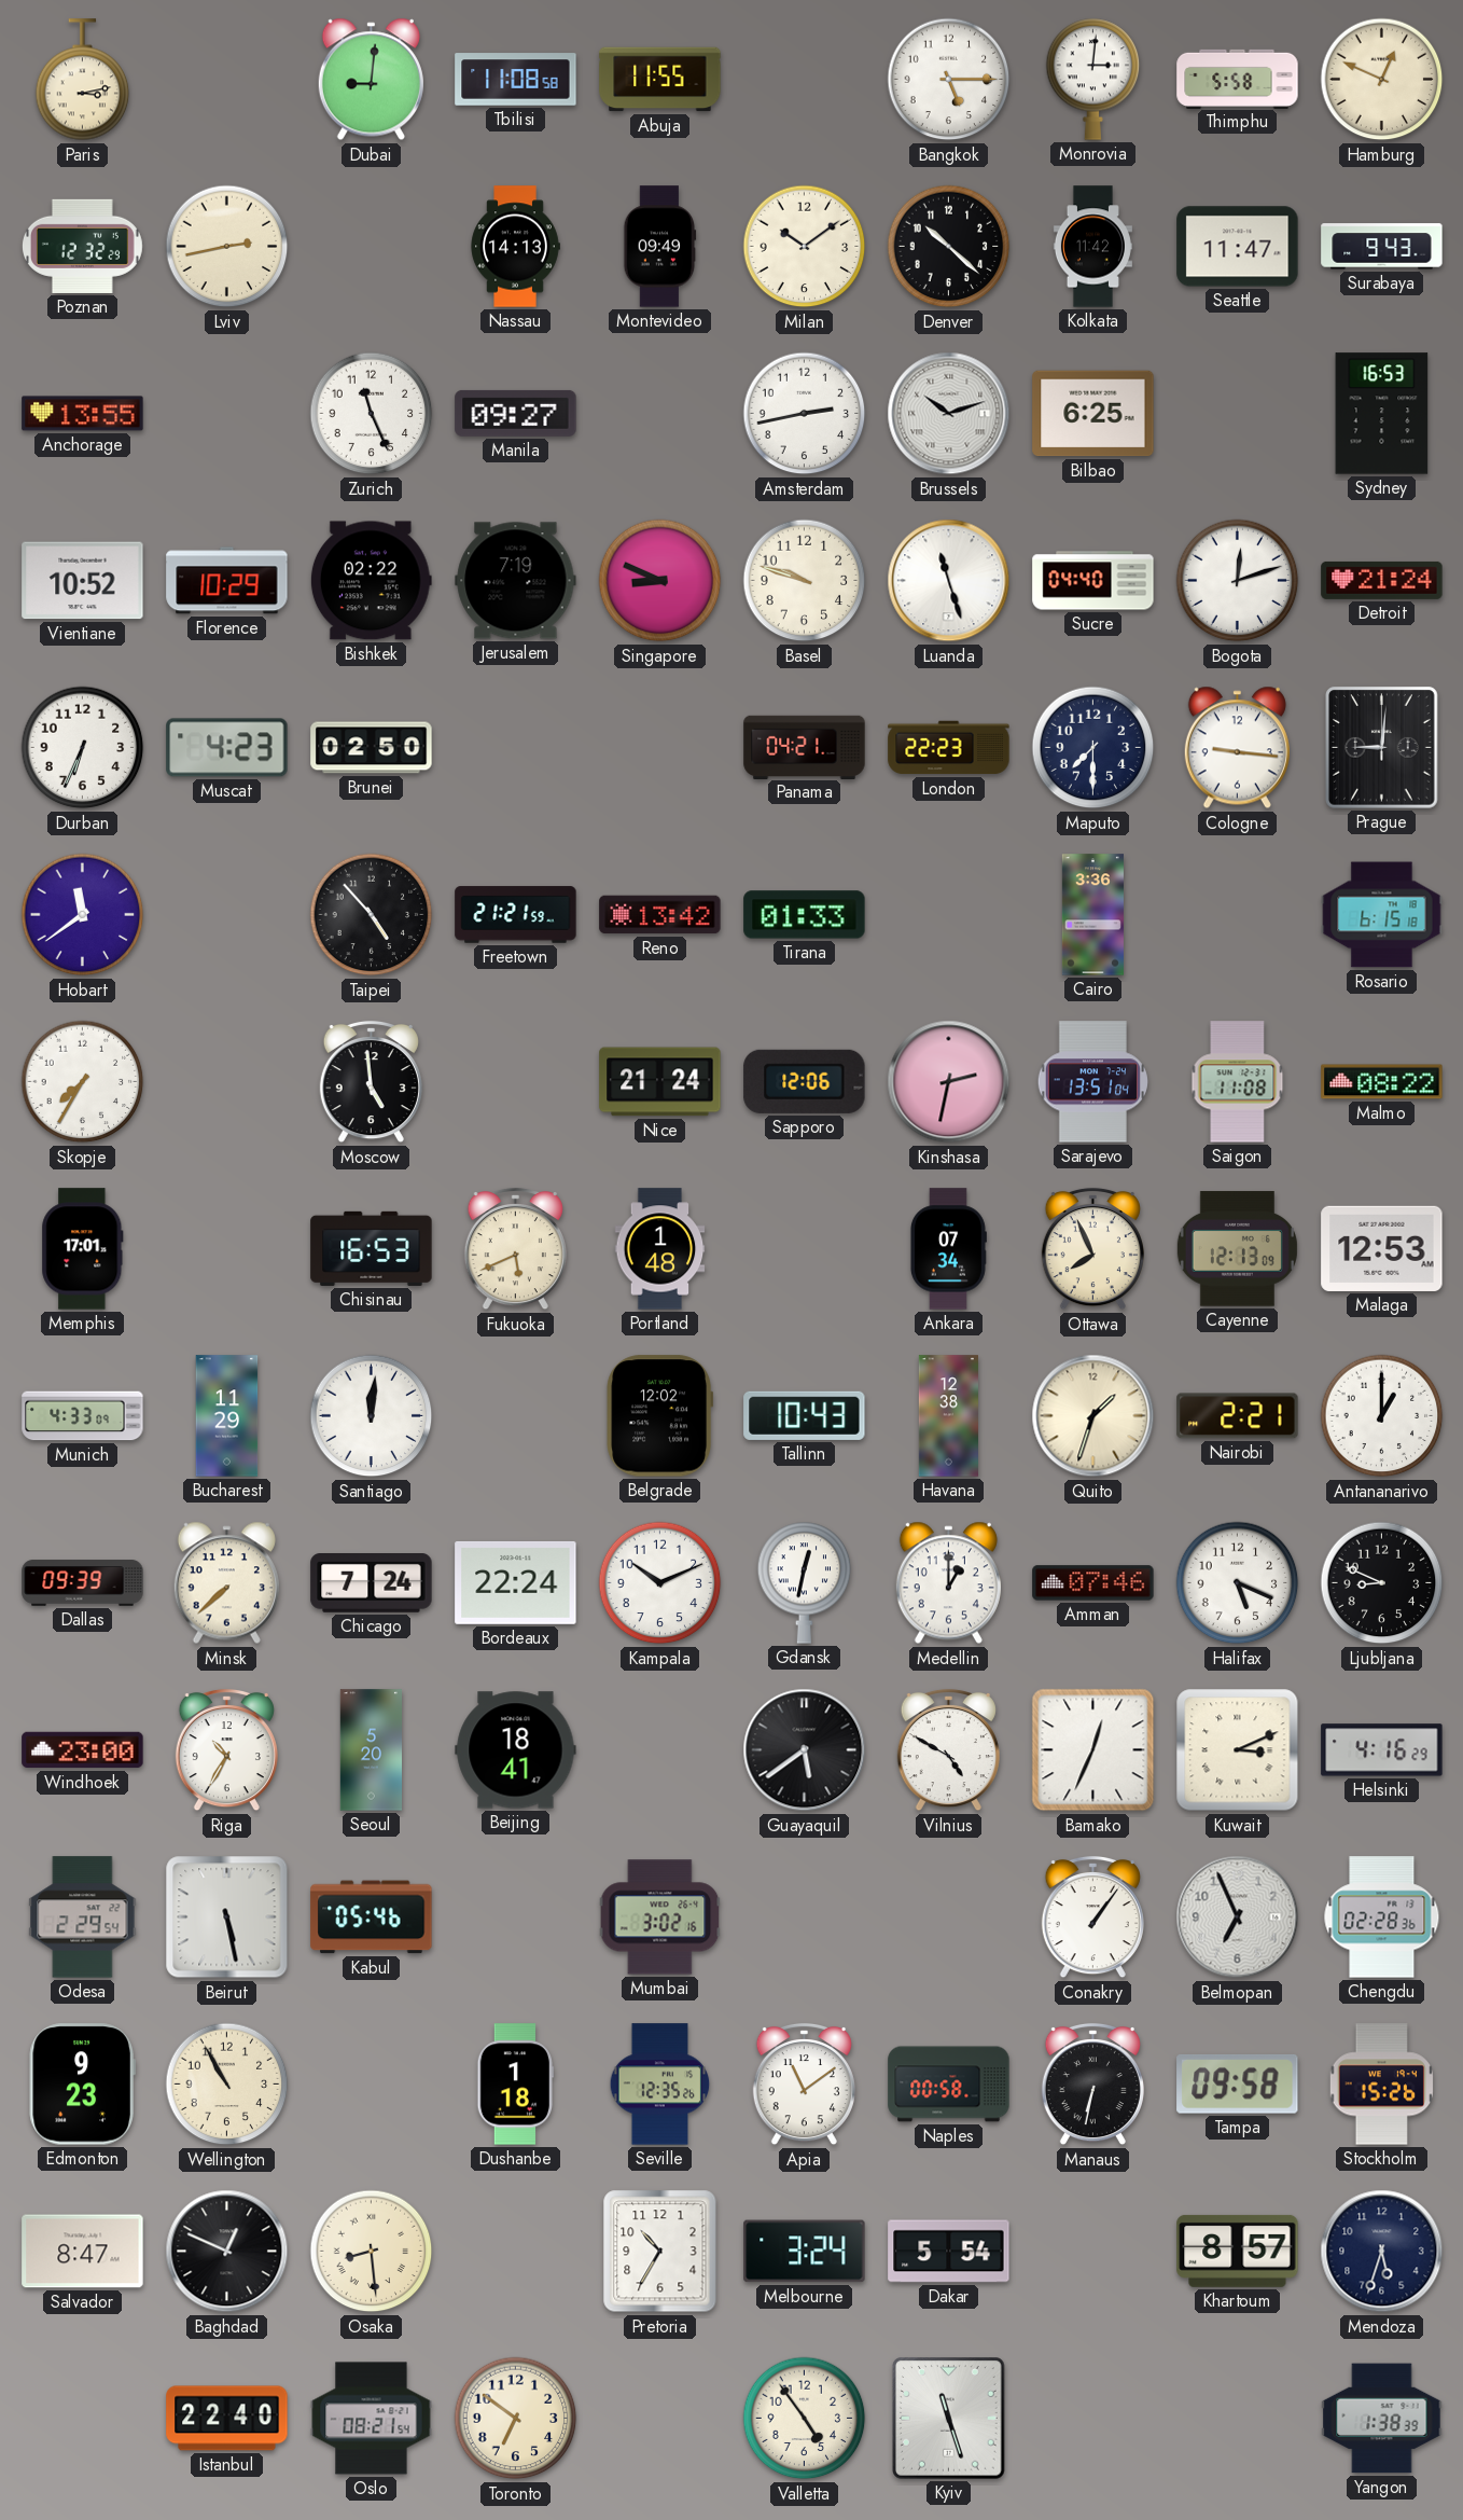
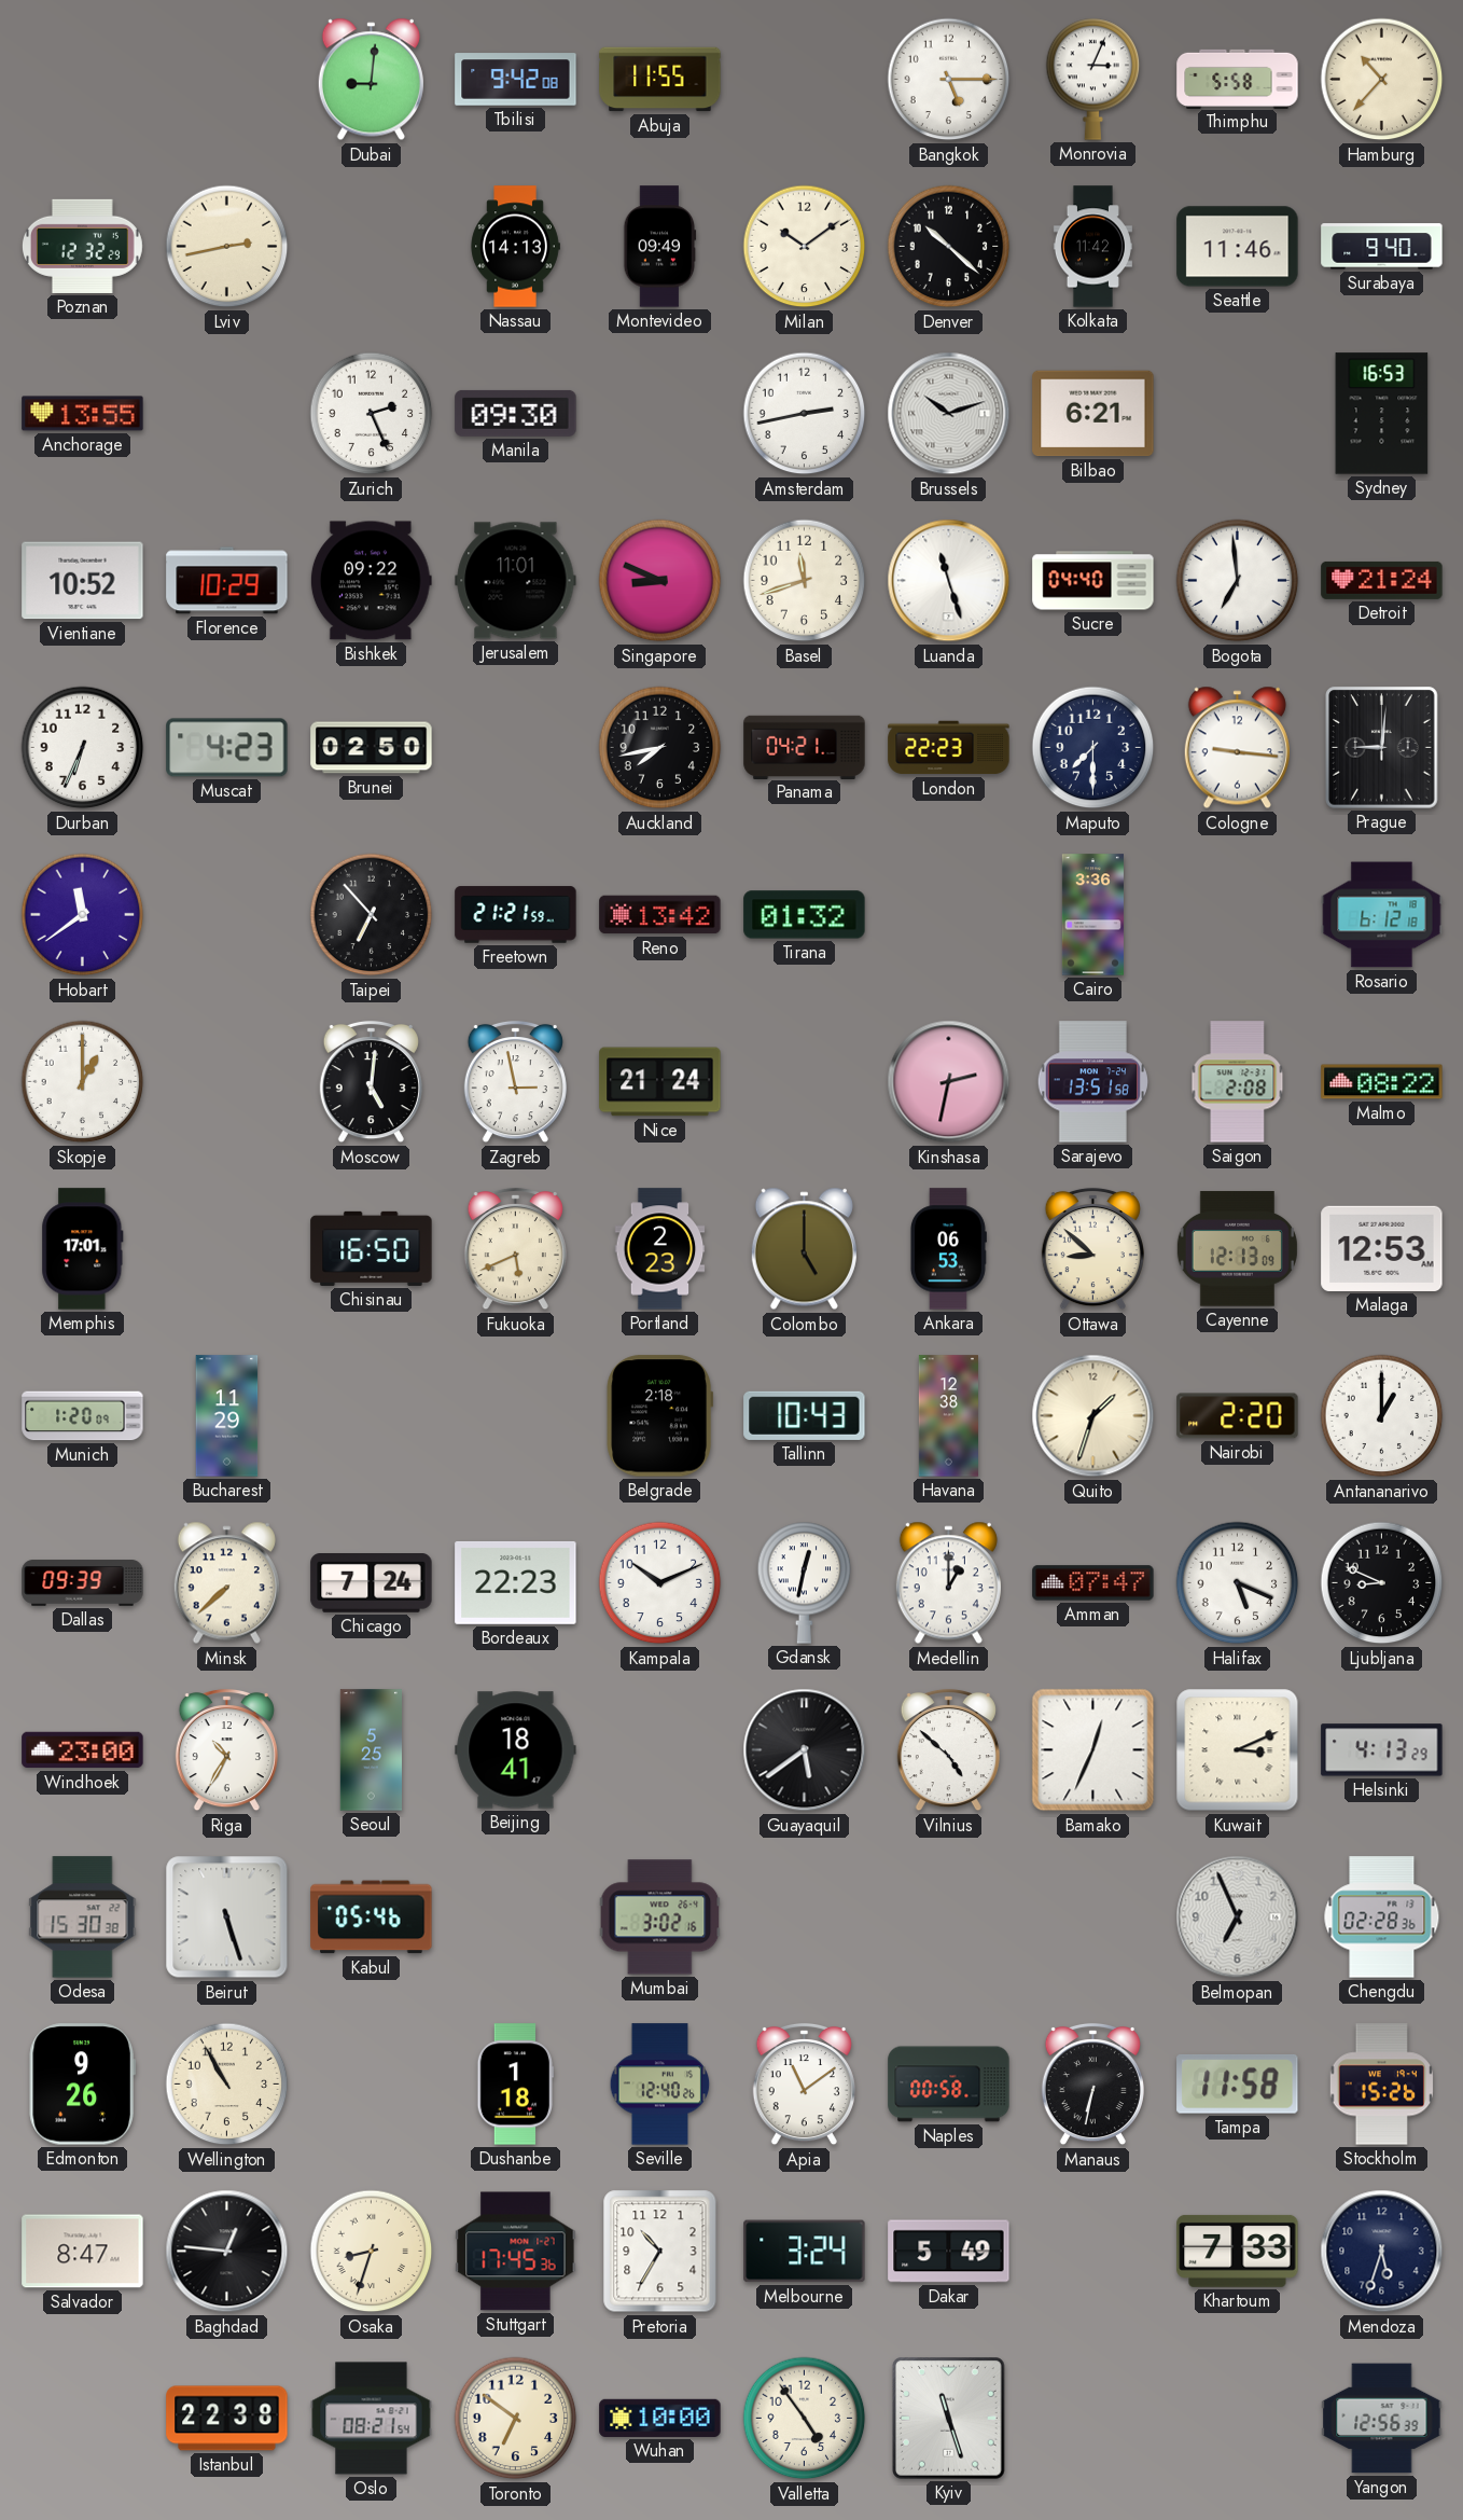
Paris: 3:13 -> none (83, 80)
Tbilisi: 11:08 -> 9:42 (516, 80)
Monrovia: 3:01 -> 3:04 (1093, 79)
Hamburg: 12:49 -> 10:37 (1382, 80)
Seattle: 11:47 -> 11:46 (1238, 247)
Surabaya: 9:43 -> 9:40 (1382, 247)
Zurich: 11:26 -> 2:26 (372, 414)
Manila: 09:27 -> 09:30 (516, 413)
Bilbao: 6:25 -> 6:21 (1093, 414)
Bishkek: 02:22 -> 09:22 (371, 581)
Jerusalem: 7:19 -> 11:01 (516, 581)
Basel: 9:48 -> 11:42 (805, 581)
Bogota: 12:12 -> 6:59 (1238, 581)
Auckland: none -> 7:43 (660, 748)
Taipei: 4:53 -> 6:53 (372, 915)
Tirana: 01:33 -> 01:32 (805, 915)
Rosario: 6:15 -> 6:12 (1382, 915)
Skopje: 7:35 -> 1:00 (83, 1082)
Moscow: 4:59 -> 5:01 (371, 1082)
Zagreb: none -> 2:58 (515, 1082)
Sapporo: 12:06 -> none (805, 1081)
Sarajevo: 13:51:04 -> 13:51:58 (1092, 1082)
Saigon: 11:08 -> 2:08 (1238, 1082)
Chisinau: 16:53 -> 16:50 (372, 1248)
Portland: 1:48 -> 2:23 (660, 1249)
Colombo: none -> 5:00 (804, 1249)
Ankara: 07:34 -> 06:53 (948, 1249)
Ottawa: 7:56 -> 8:52 (1092, 1249)
Munich: 4:33 -> 1:20 (83, 1416)
Santiago: 12:01 -> none (372, 1416)
Belgrade: 12:02 -> 2:18 (660, 1416)
Nairobi: 2:21 -> 2:20 (1238, 1416)
Bordeaux: 22:24 -> 22:23 (516, 1582)
Amman: 07:46 -> 07:47 (1093, 1583)
Seoul: 5:20 -> 5:25 (371, 1750)
Vilnius: 4:50 -> 4:52 (948, 1750)
Helsinki: 4:16 -> 4:13 (1382, 1750)
Odesa: 2:29 -> 15:30 (83, 1917)
Beirut: 5:28 -> 5:27 (227, 1917)
Conakry: 1:06 -> none (1092, 1917)
Edmonton: 9:23 -> 9:26 (82, 2085)
Seville: 12:35 -> 12:40 (660, 2085)
Tampa: 09:58 -> 11:58 (1238, 2083)
Baghdad: 12:49 -> 12:46 (227, 2252)
Osaka: 8:29 -> 8:33 (372, 2252)
Stuttgart: none -> 17:45 (516, 2252)
Dakar: 5:54 -> 5:49 (949, 2252)
Khartoum: 8:57 -> 7:33 (1238, 2251)
Istanbul: 22:40 -> 22:38 (227, 2419)
Wuhan: none -> 10:00 (660, 2418)
Yangon: 1:38 -> 12:56 (1382, 2419)
